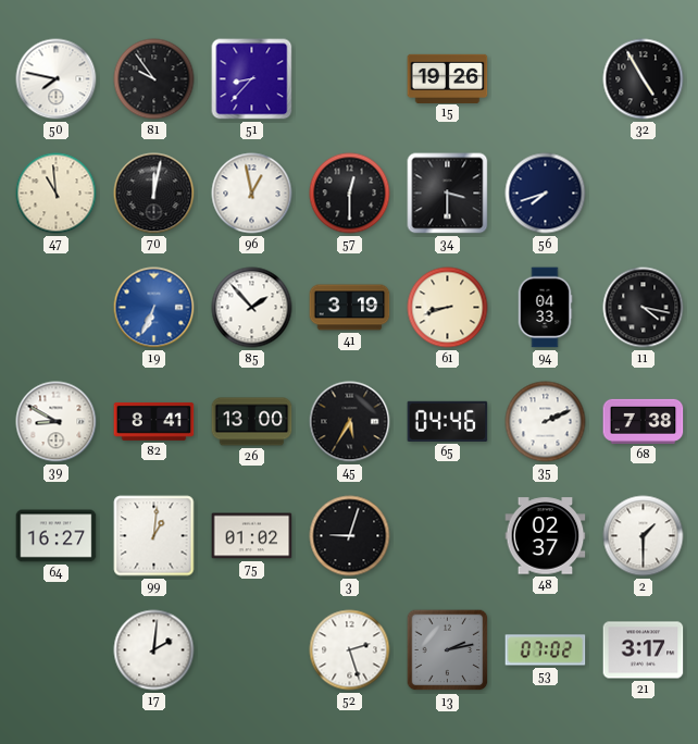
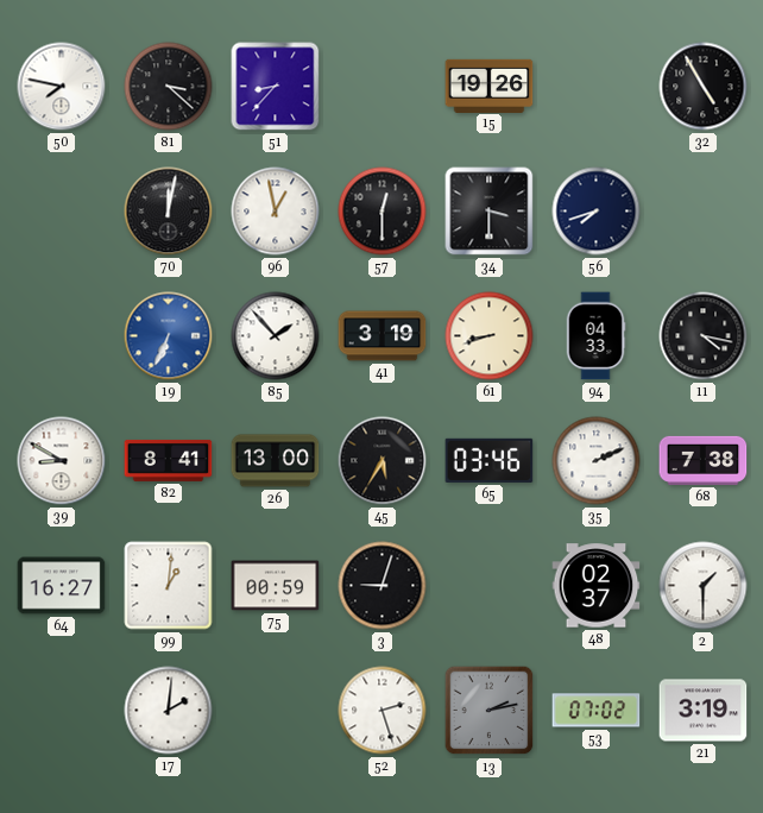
81: 9:54 -> 3:22 (169, 87)
47: 10:59 -> none (57, 194)
65: 04:46 -> 03:46 (490, 460)
75: 01:02 -> 00:59 (276, 586)
21: 3:17 -> 3:19 (704, 711)
